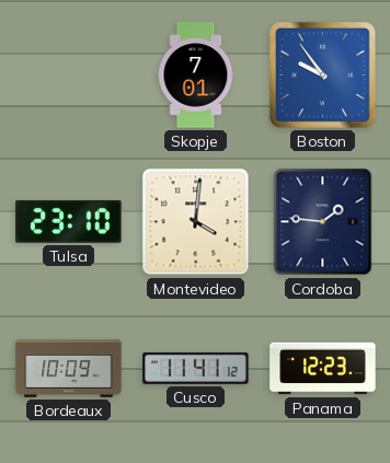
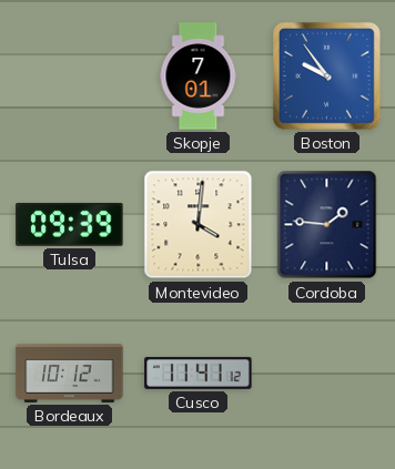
Tulsa: 23:10 -> 09:39 (70, 224)
Bordeaux: 10:09 -> 10:12 (70, 373)
Panama: 12:23 -> none (323, 369)
